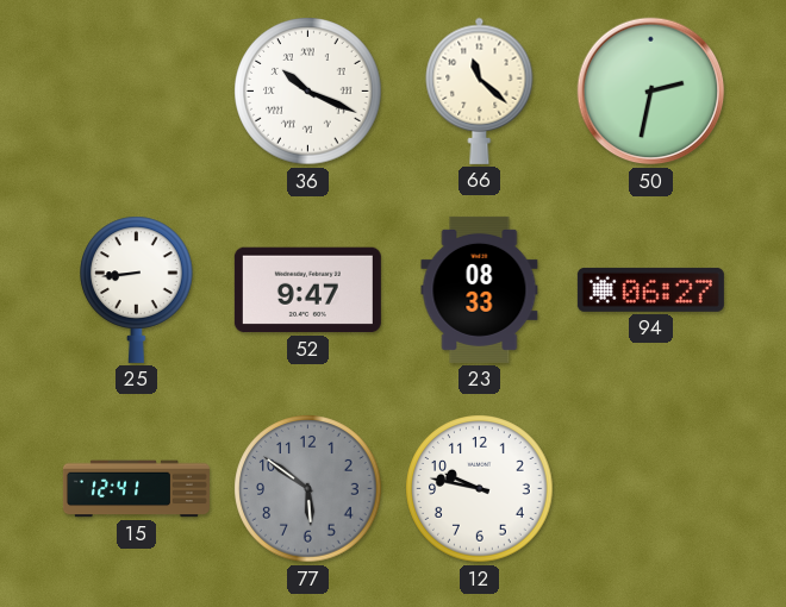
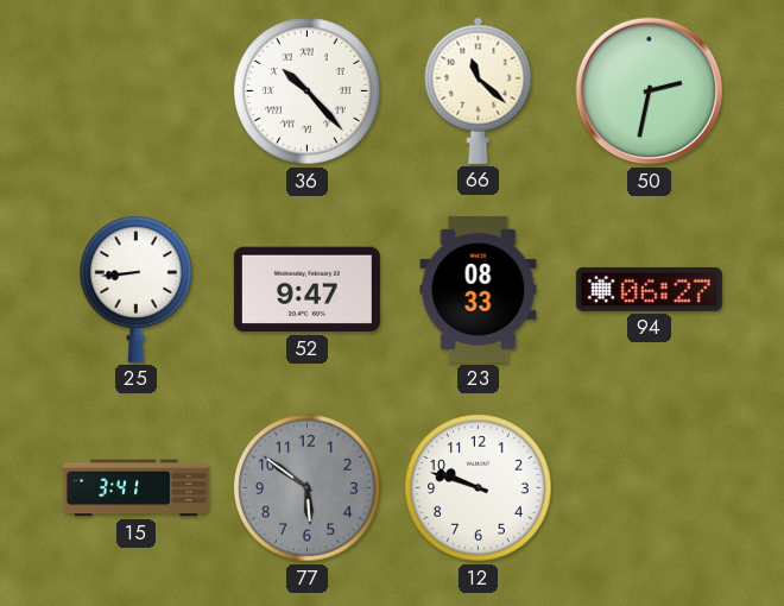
36: 10:19 -> 10:23 (308, 91)
15: 12:41 -> 3:41 (135, 488)
12: 9:47 -> 9:48 (479, 488)
